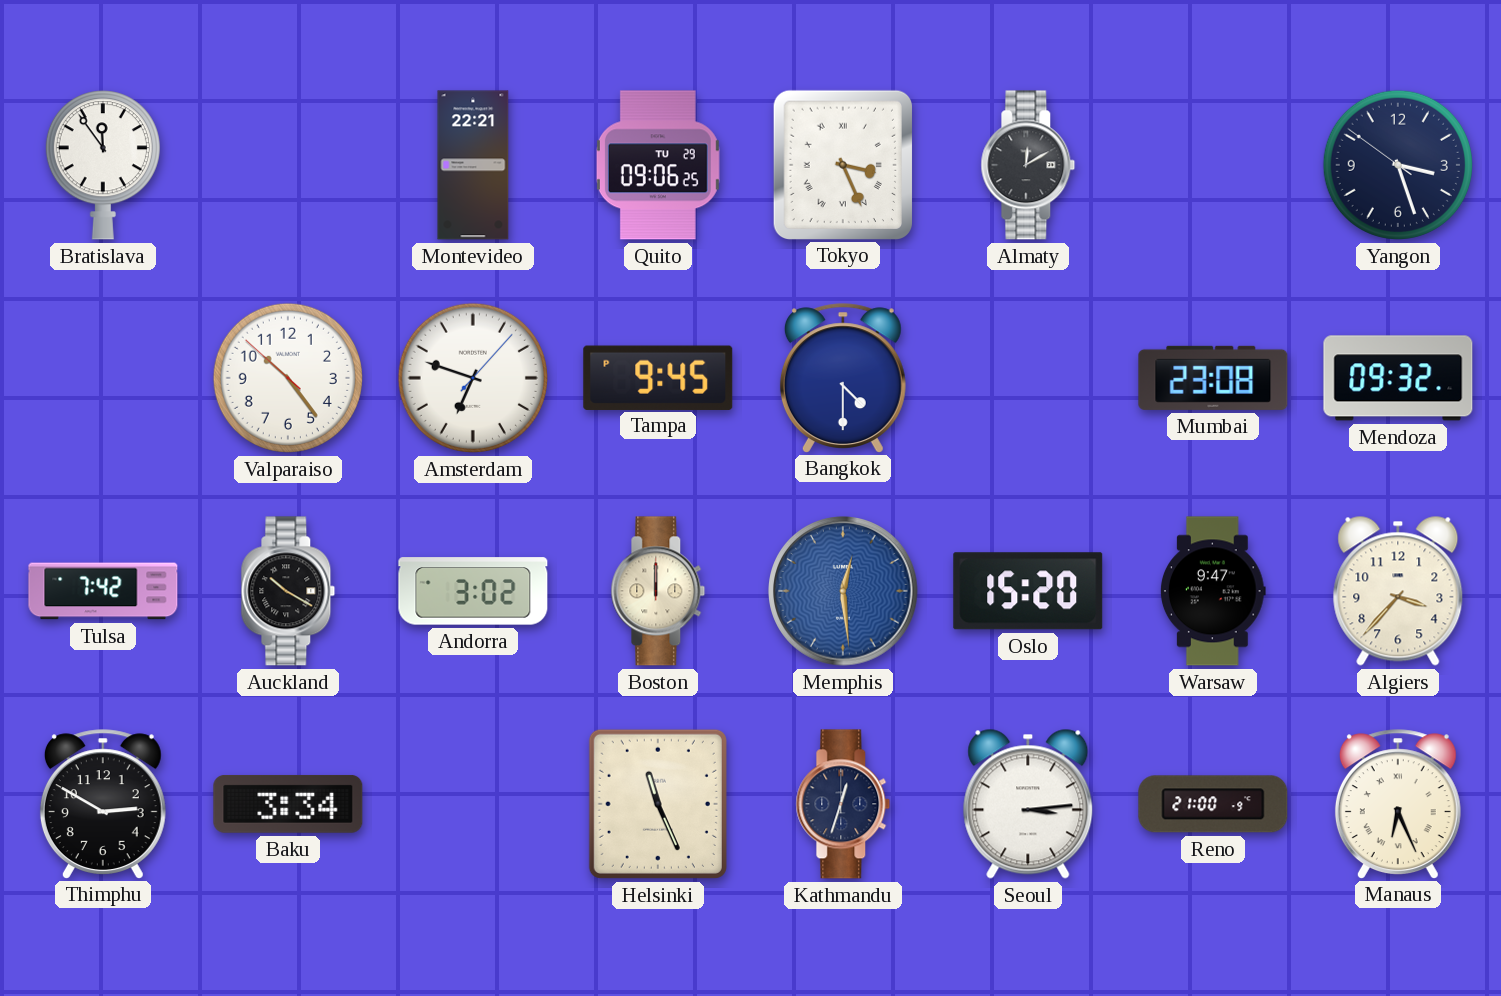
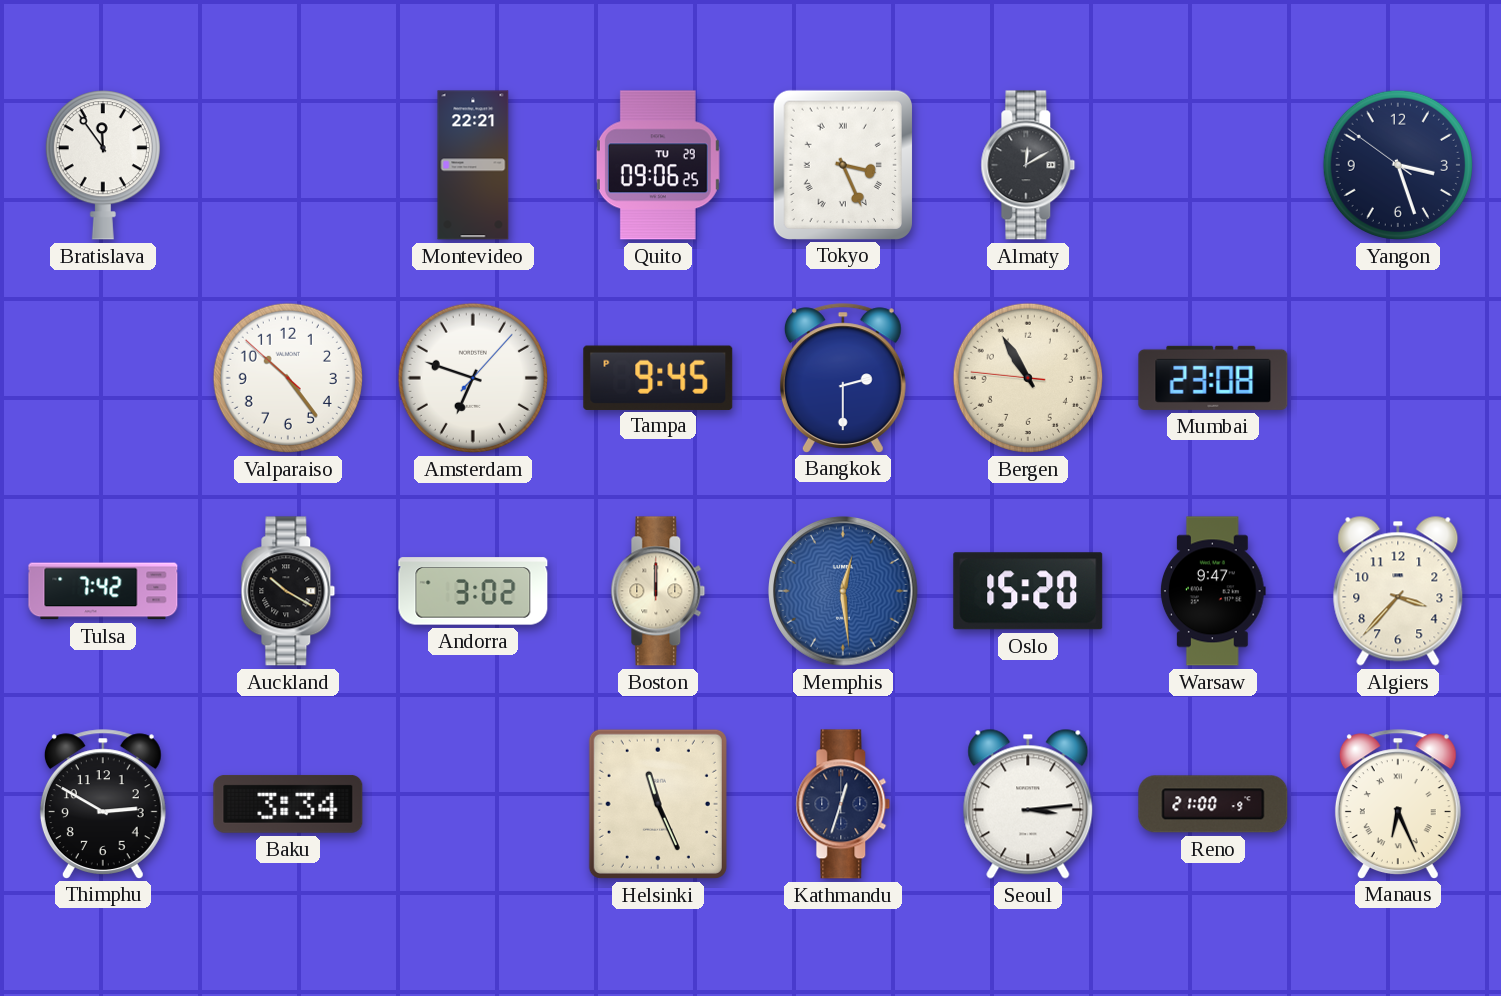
Bangkok: 4:30 -> 2:30 (843, 378)
Bergen: none -> 10:54 (1028, 378)
Mendoza: 09:32 -> none (1398, 378)
